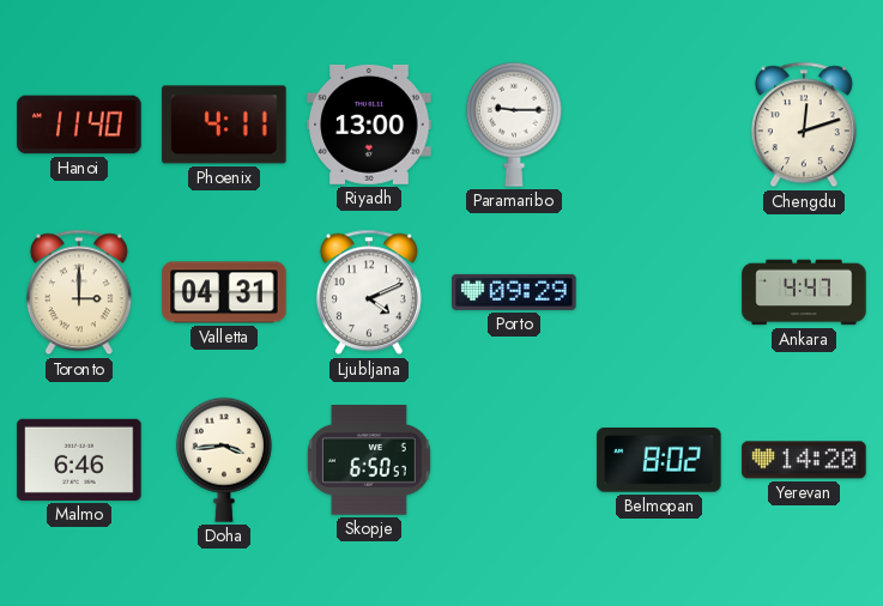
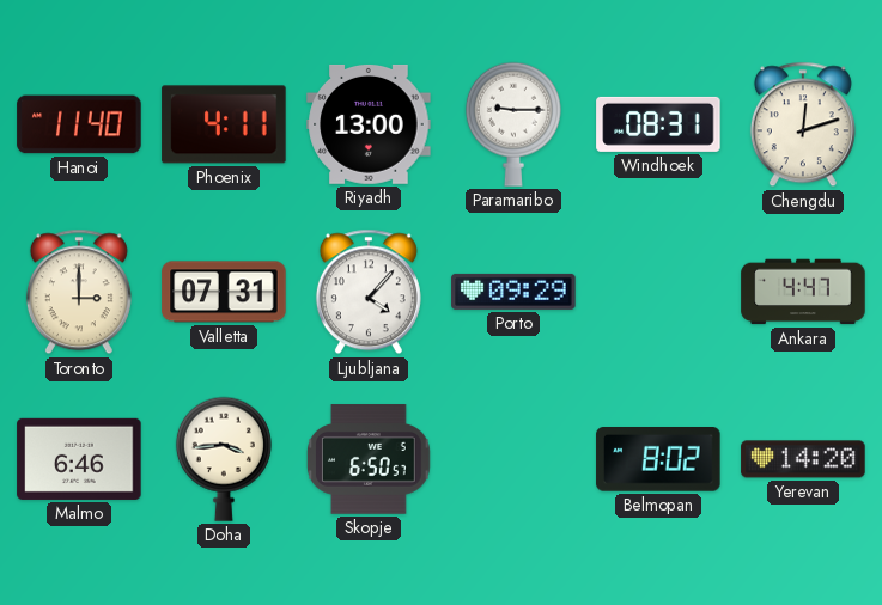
Windhoek: none -> 08:31 (658, 124)
Valletta: 04:31 -> 07:31 (224, 292)
Ljubljana: 4:11 -> 4:07 (369, 292)
